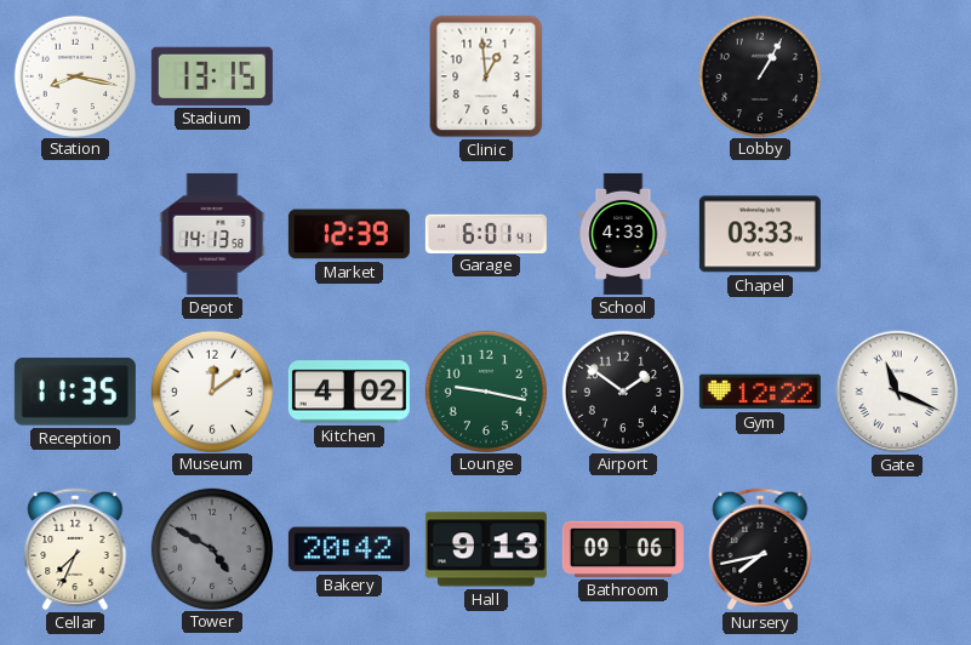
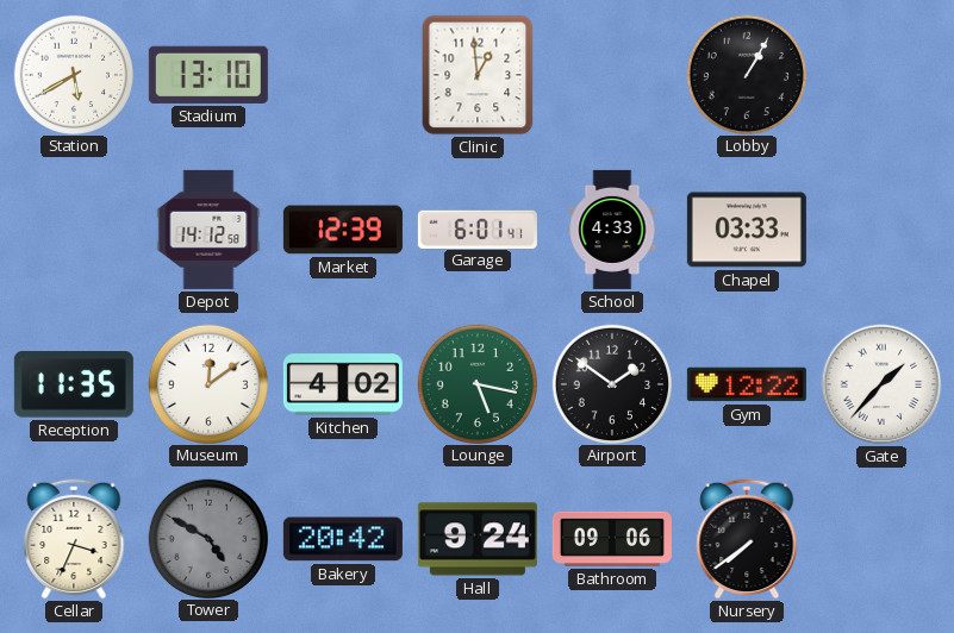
Station: 8:17 -> 5:40 (73, 74)
Stadium: 13:15 -> 13:10 (208, 75)
Depot: 14:13 -> 14:12 (208, 230)
Lounge: 9:17 -> 5:17 (476, 383)
Gate: 11:19 -> 1:37 (881, 384)
Cellar: 7:34 -> 3:34 (74, 539)
Hall: 9:13 -> 9:24 (478, 539)
Nursery: 7:43 -> 7:39 (747, 539)
